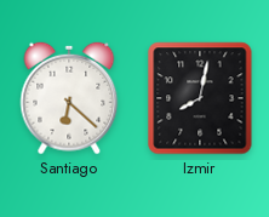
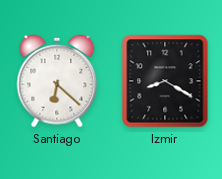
Izmir: 8:02 -> 8:20 (165, 81)
